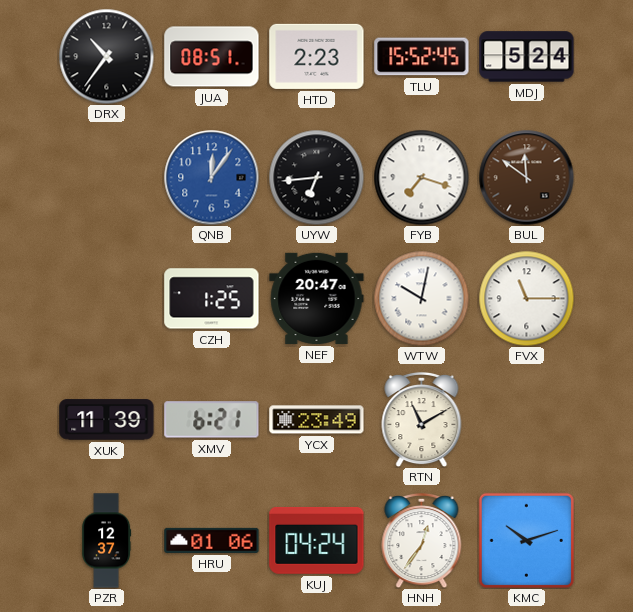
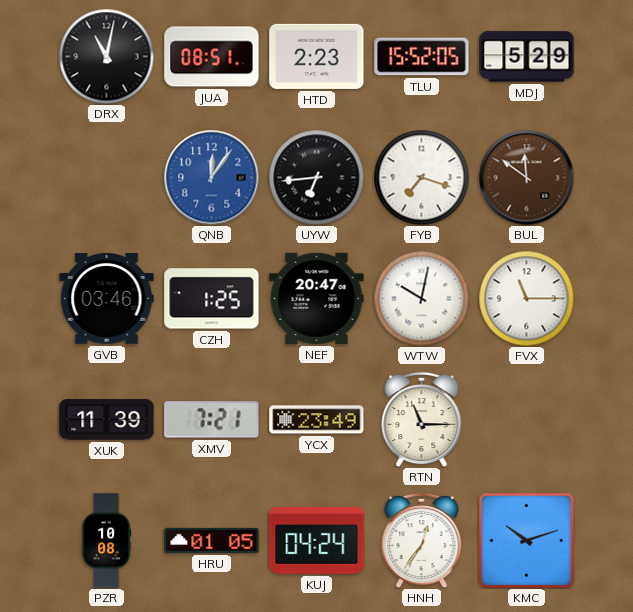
DRX: 10:36 -> 11:02 (106, 56)
TLU: 15:52:45 -> 15:52:05 (422, 57)
MDJ: 5:24 -> 5:29 (527, 57)
GVB: none -> 03:46 (107, 299)
XMV: 6:21 -> 7:21 (212, 420)
RTN: 11:10 -> 11:15 (422, 419)
PZR: 12:37 -> 10:08 (107, 541)
HRU: 01:06 -> 01:05 (212, 540)
